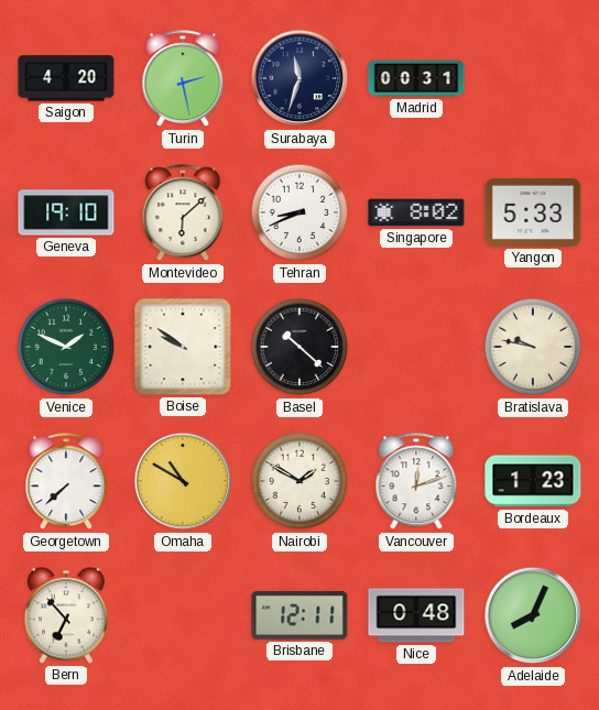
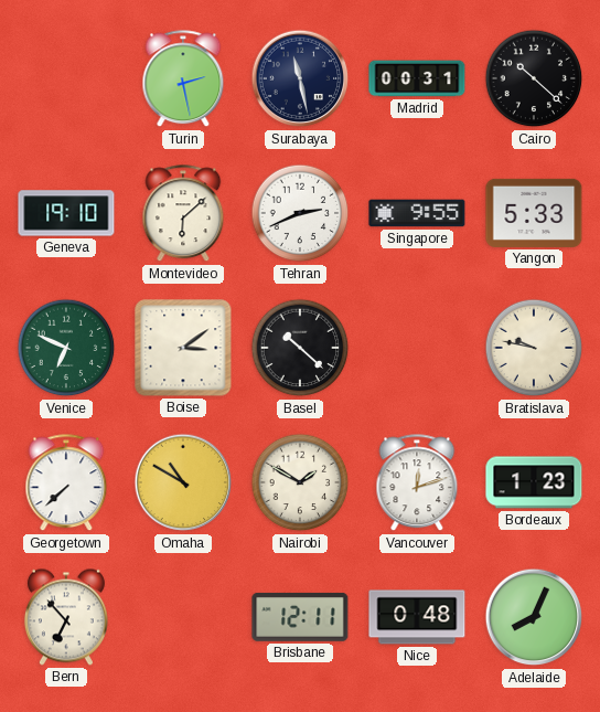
Saigon: 4:20 -> none (66, 78)
Surabaya: 11:33 -> 11:28 (300, 78)
Cairo: none -> 10:22 (534, 78)
Tehran: 8:41 -> 2:41 (300, 213)
Singapore: 8:02 -> 9:55 (417, 213)
Venice: 1:49 -> 6:49 (66, 348)
Boise: 9:51 -> 3:09 (183, 348)
